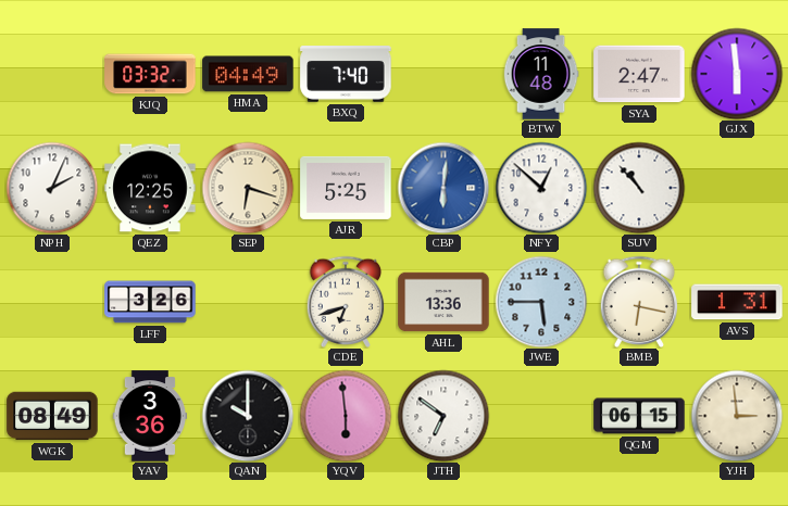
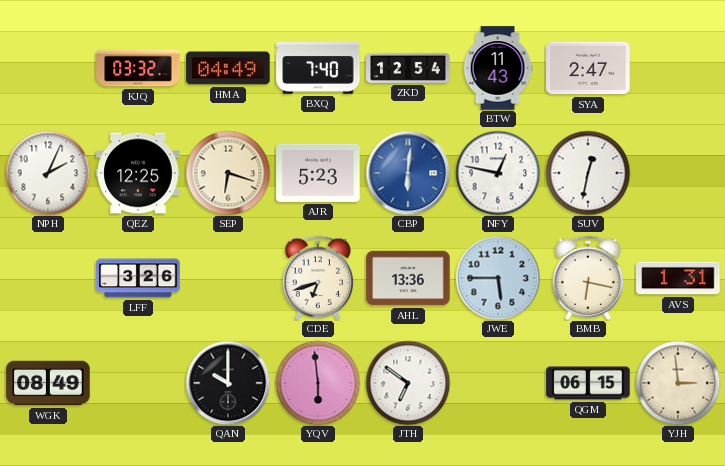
ZKD: none -> 12:54 (408, 68)
BTW: 11:48 -> 11:43 (498, 68)
GJX: 5:59 -> none (737, 74)
AJR: 5:25 -> 5:23 (318, 173)
NFY: 12:52 -> 12:47 (498, 173)
SUV: 10:53 -> 12:32 (588, 173)
YAV: 3:36 -> none (150, 416)
